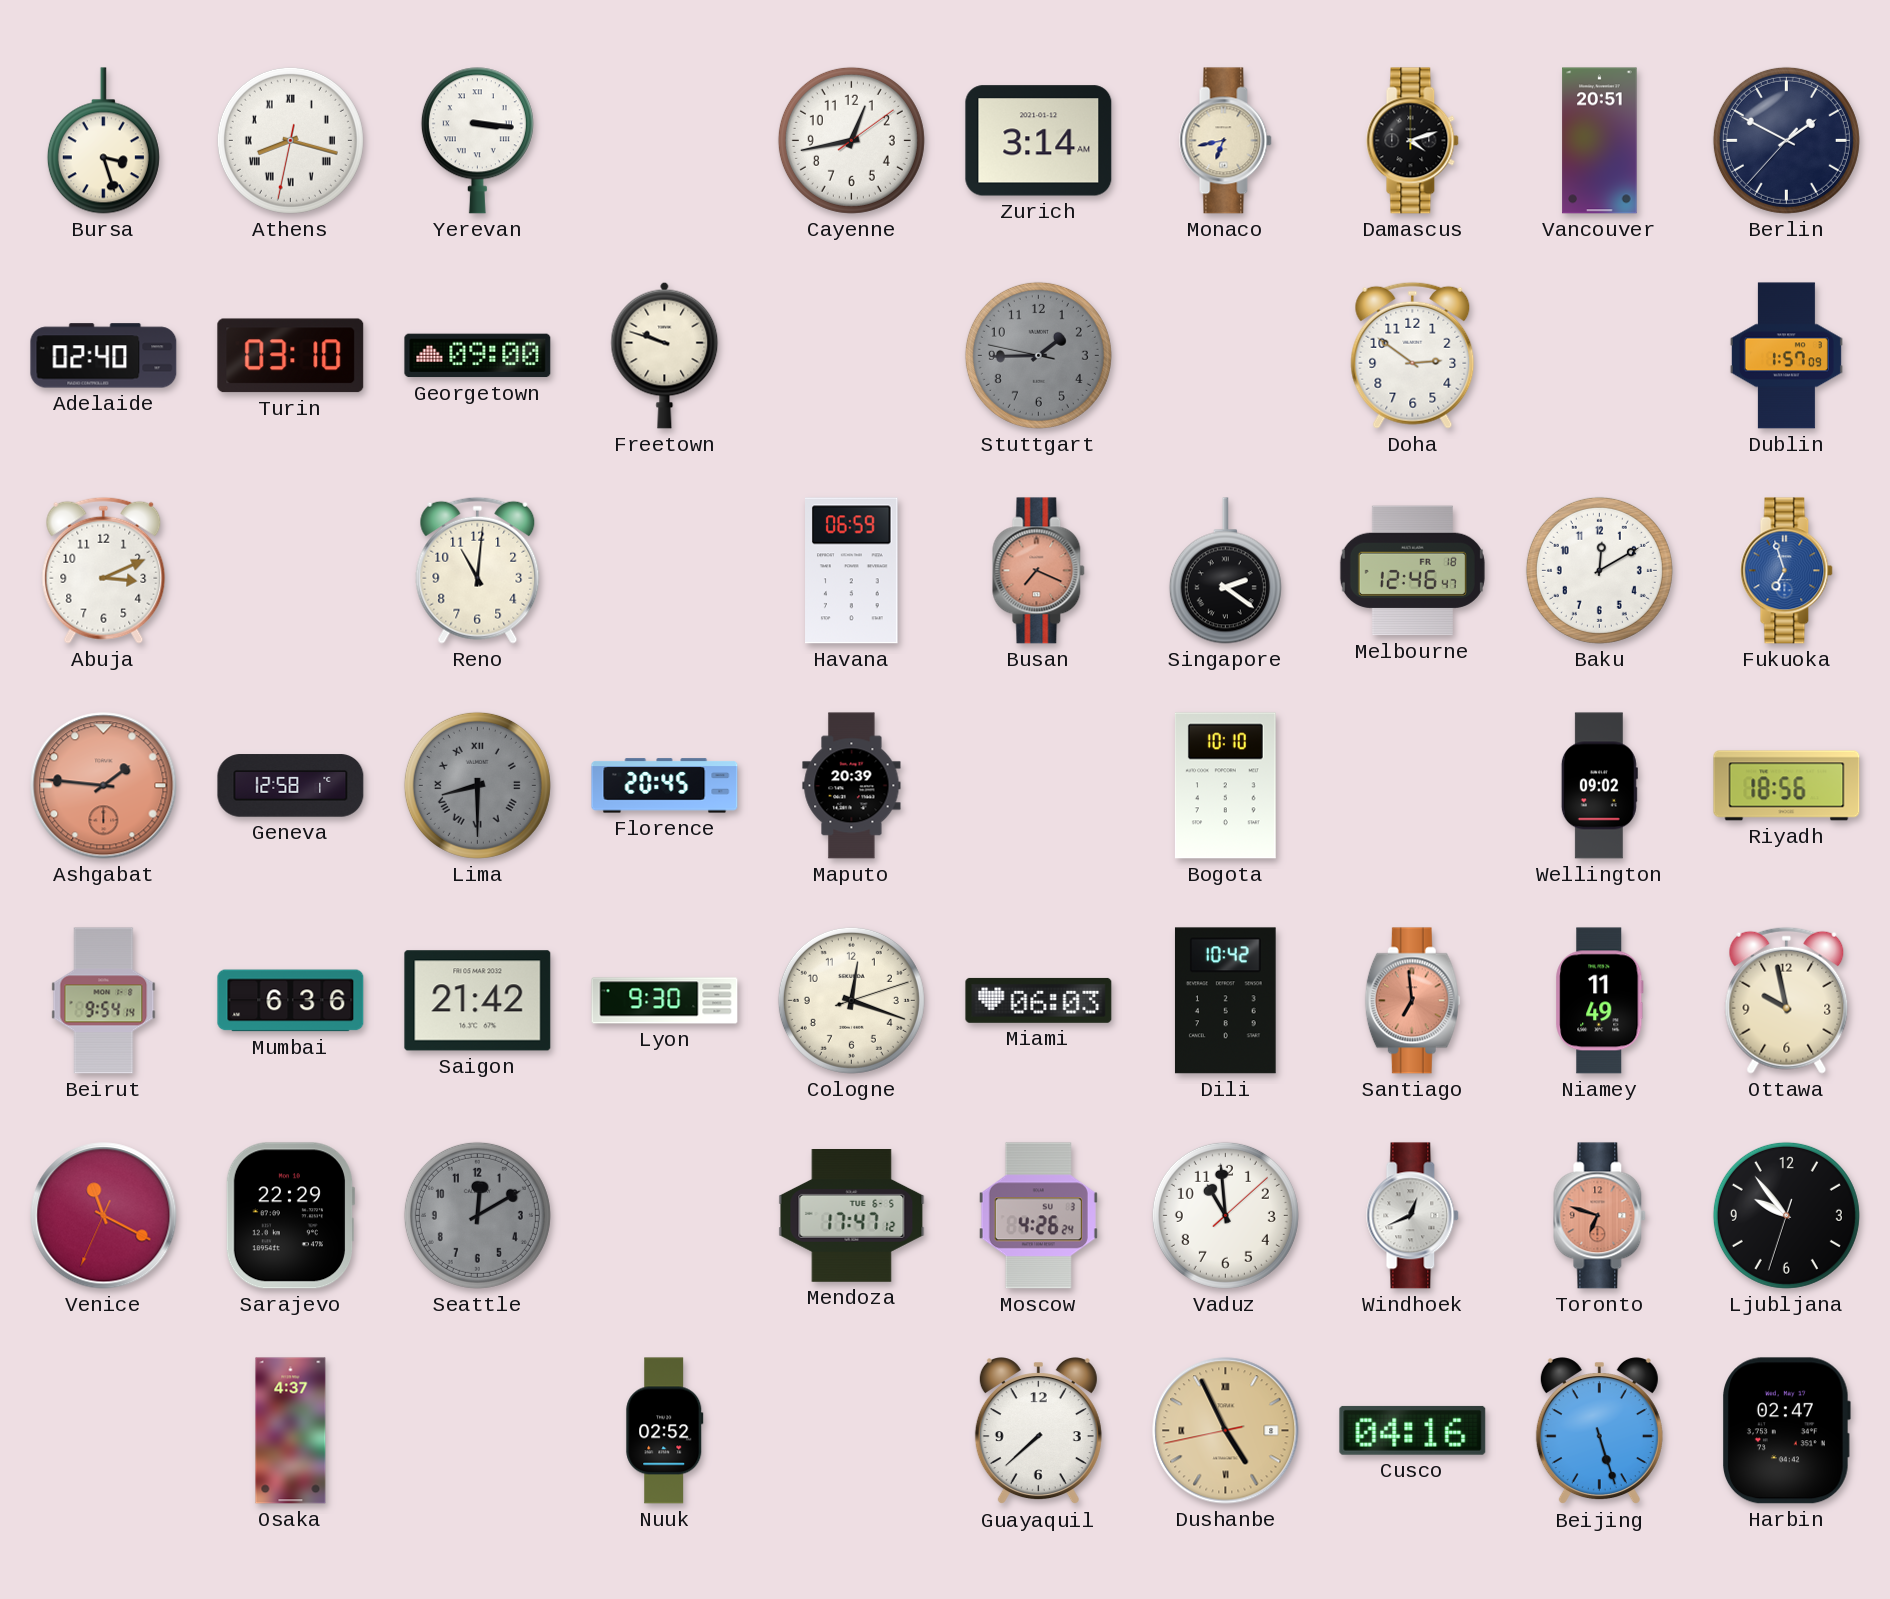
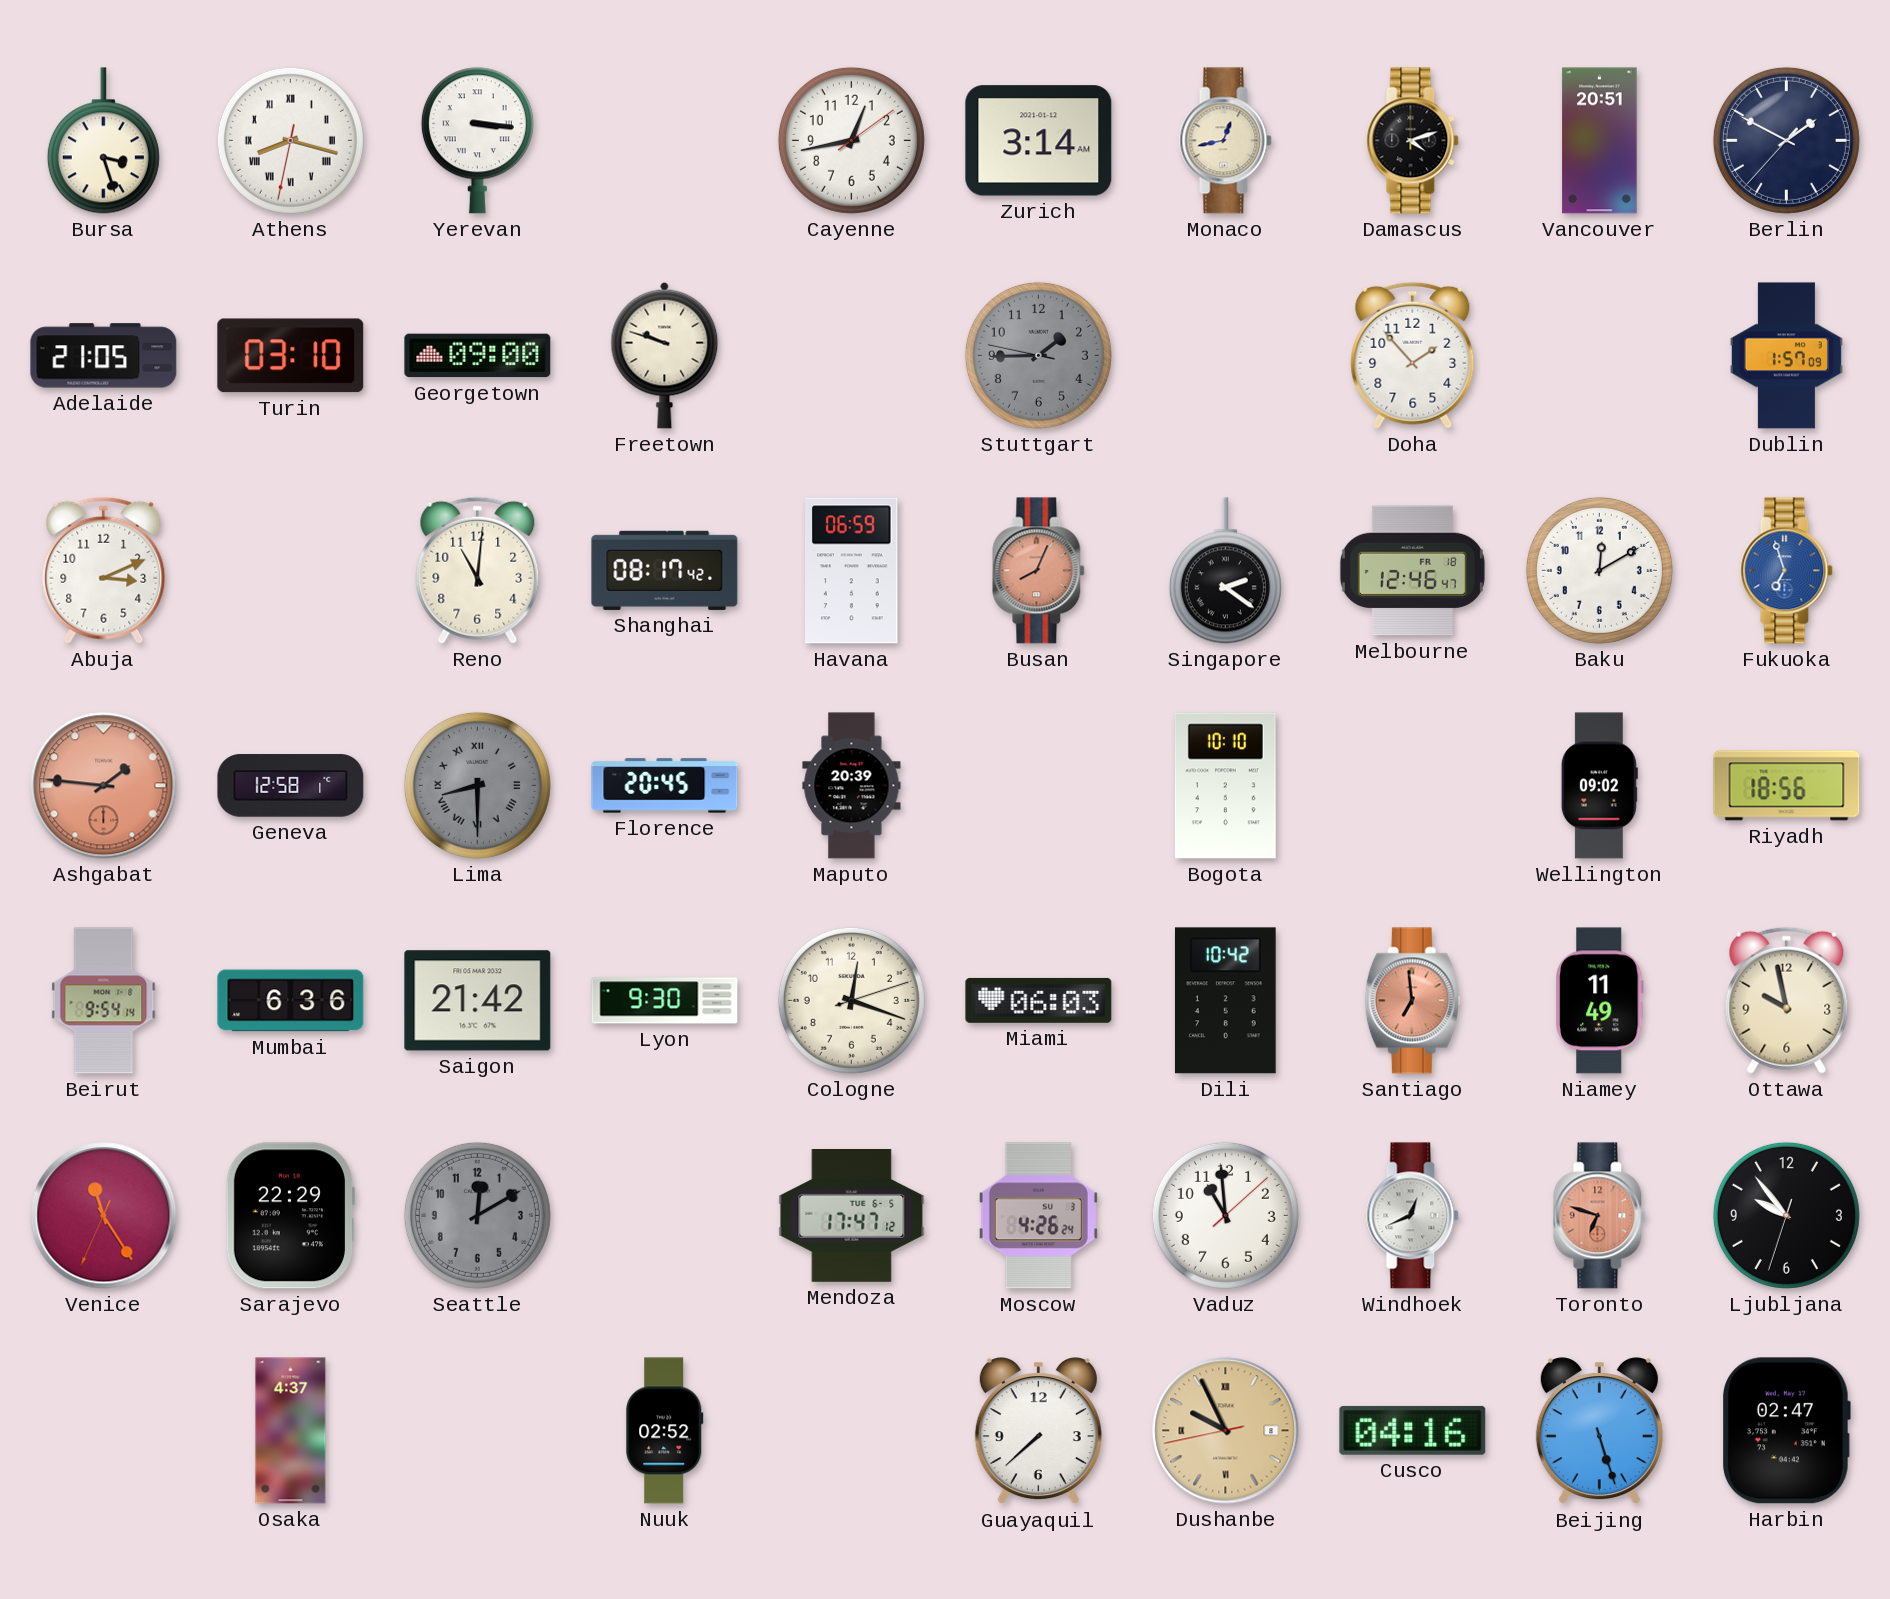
Monaco: 6:43 -> 12:43 (1226, 141)
Adelaide: 02:40 -> 21:05 (104, 356)
Doha: 2:51 -> 1:53 (1413, 355)
Shanghai: none -> 08:17 (665, 570)
Busan: 7:19 -> 8:04 (1039, 571)
Venice: 11:19 -> 11:24 (104, 1216)
Dushanbe: 4:55 -> 9:55 (1226, 1431)
